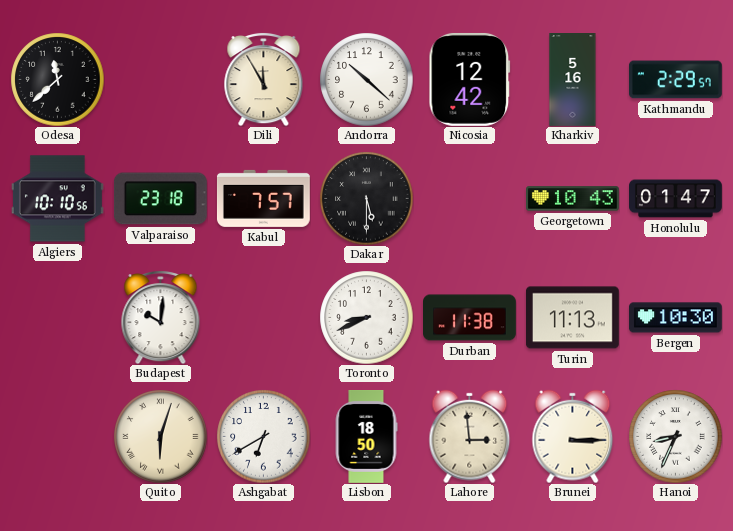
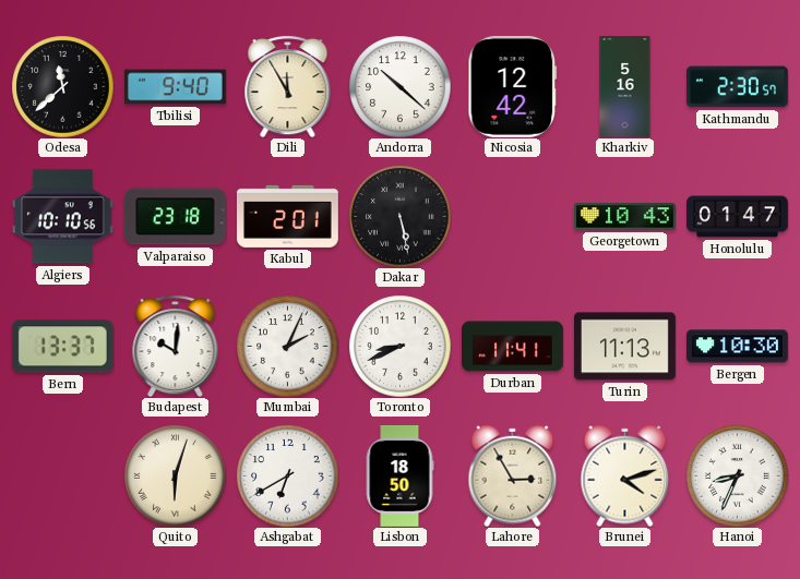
Tbilisi: none -> 9:40 (176, 87)
Kathmandu: 2:29 -> 2:30 (737, 87)
Kabul: 7:57 -> 2:01 (287, 216)
Dakar: 5:30 -> 5:28 (399, 216)
Bern: none -> 13:37 (62, 347)
Mumbai: none -> 2:04 (287, 346)
Durban: 11:38 -> 11:41 (513, 347)
Lahore: 2:59 -> 2:55 (513, 475)
Brunei: 3:15 -> 4:12 (625, 475)
